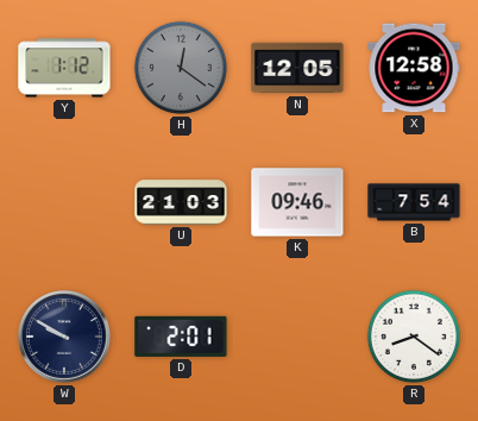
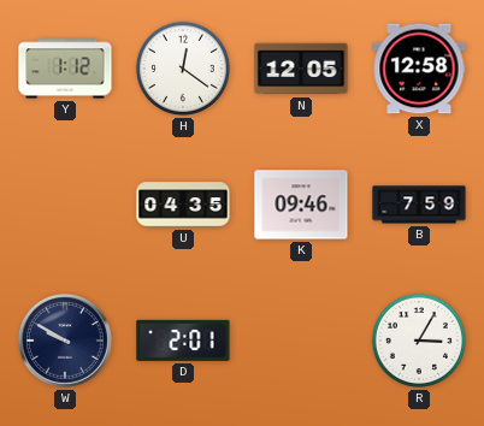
H dial: grey -> white (183, 69)
U: 21:03 -> 04:35 (183, 205)
B: 7:54 -> 7:59 (419, 205)
R: 8:21 -> 3:05 (419, 341)
